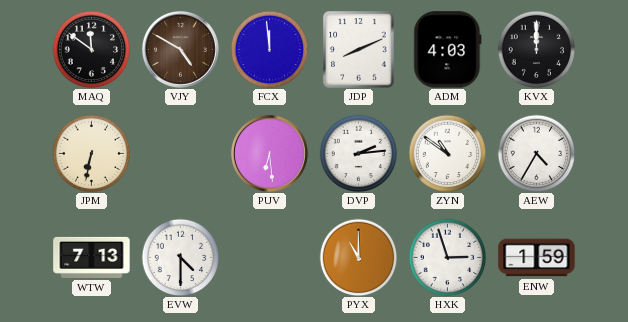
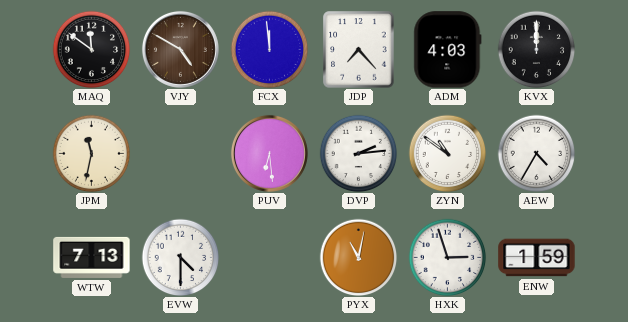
JDP: 8:11 -> 7:23 (359, 50)
JPM: 6:32 -> 11:32 (91, 153)
PYX: 11:00 -> 11:02 (358, 257)
